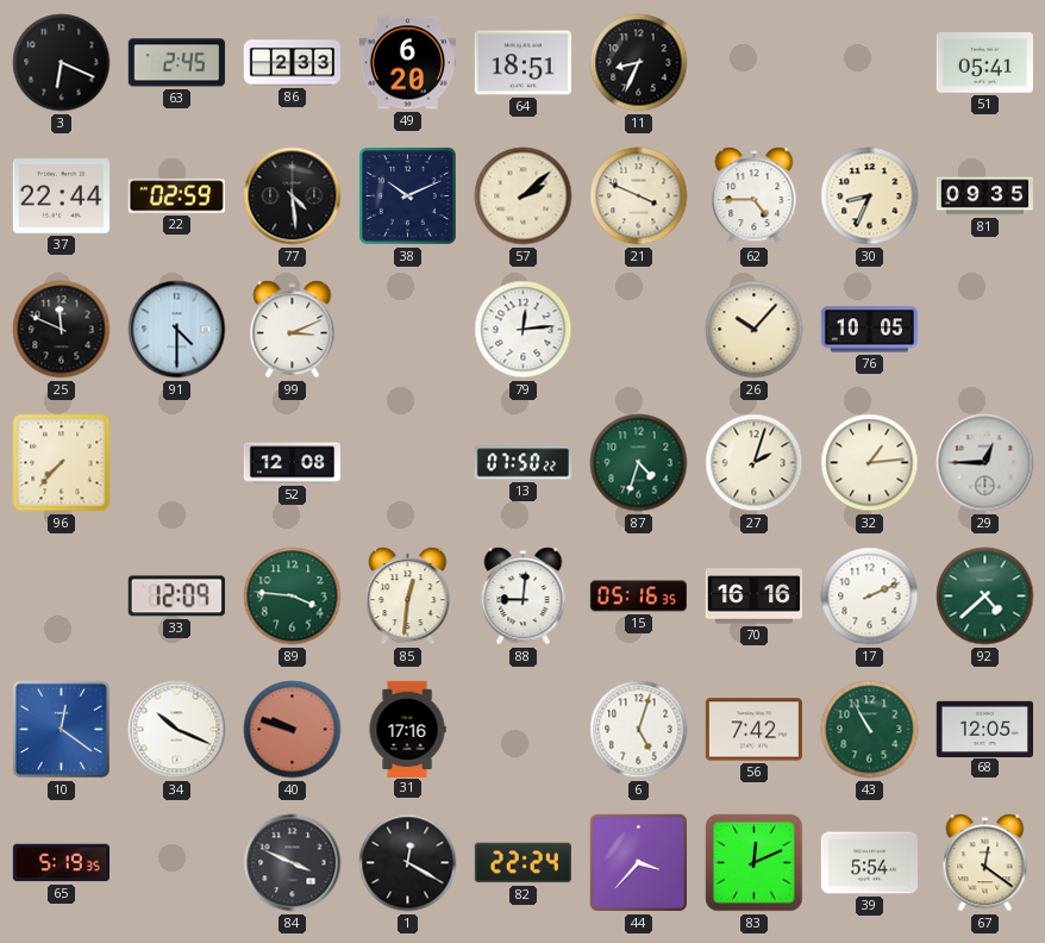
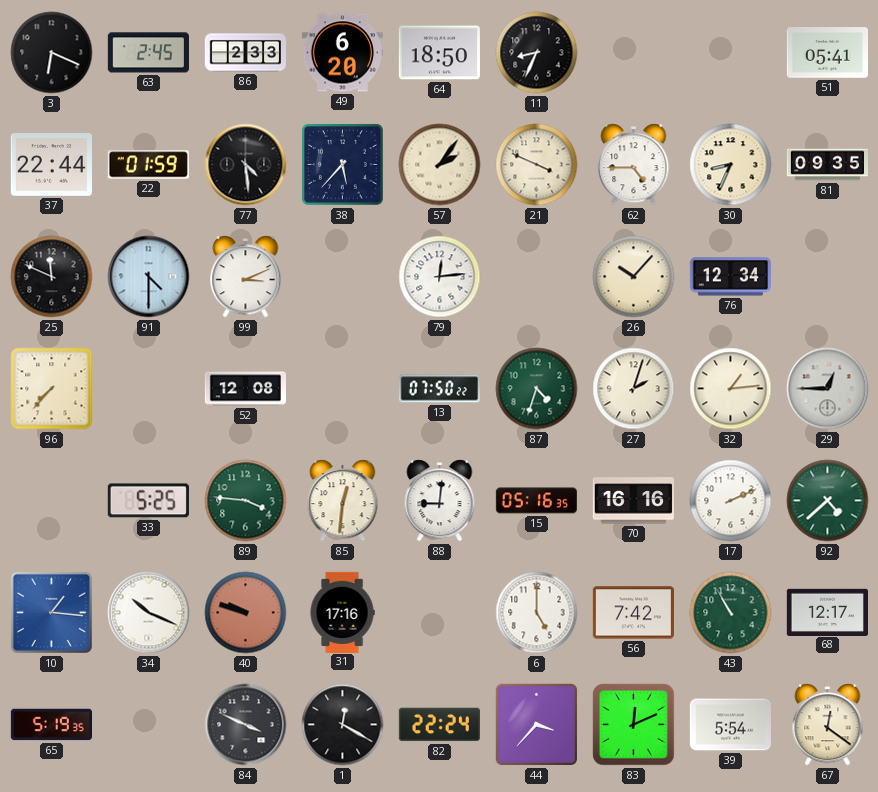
64: 18:51 -> 18:50 (439, 53)
22: 02:59 -> 01:59 (148, 165)
38: 10:11 -> 5:37 (342, 164)
57: 2:08 -> 2:06 (440, 165)
76: 10:05 -> 12:34 (730, 277)
33: 12:09 -> 5:25 (148, 501)
10: 12:21 -> 1:16 (51, 612)
6: 5:03 -> 5:00 (537, 613)
68: 12:05 -> 12:17 (827, 612)
